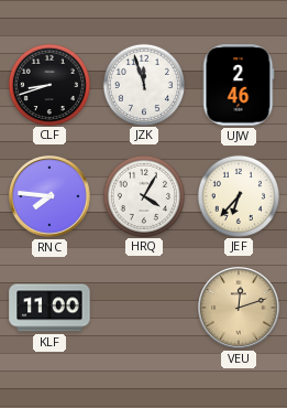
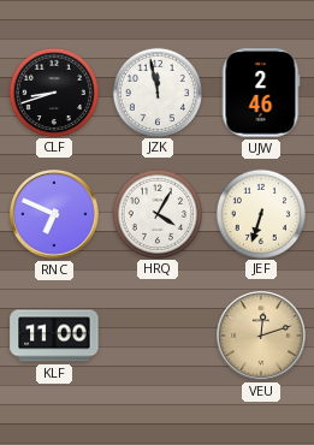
JZK: 11:57 -> 11:58 (156, 91)
RNC: 7:46 -> 6:49 (54, 214)
JEF: 6:37 -> 6:33 (260, 213)
